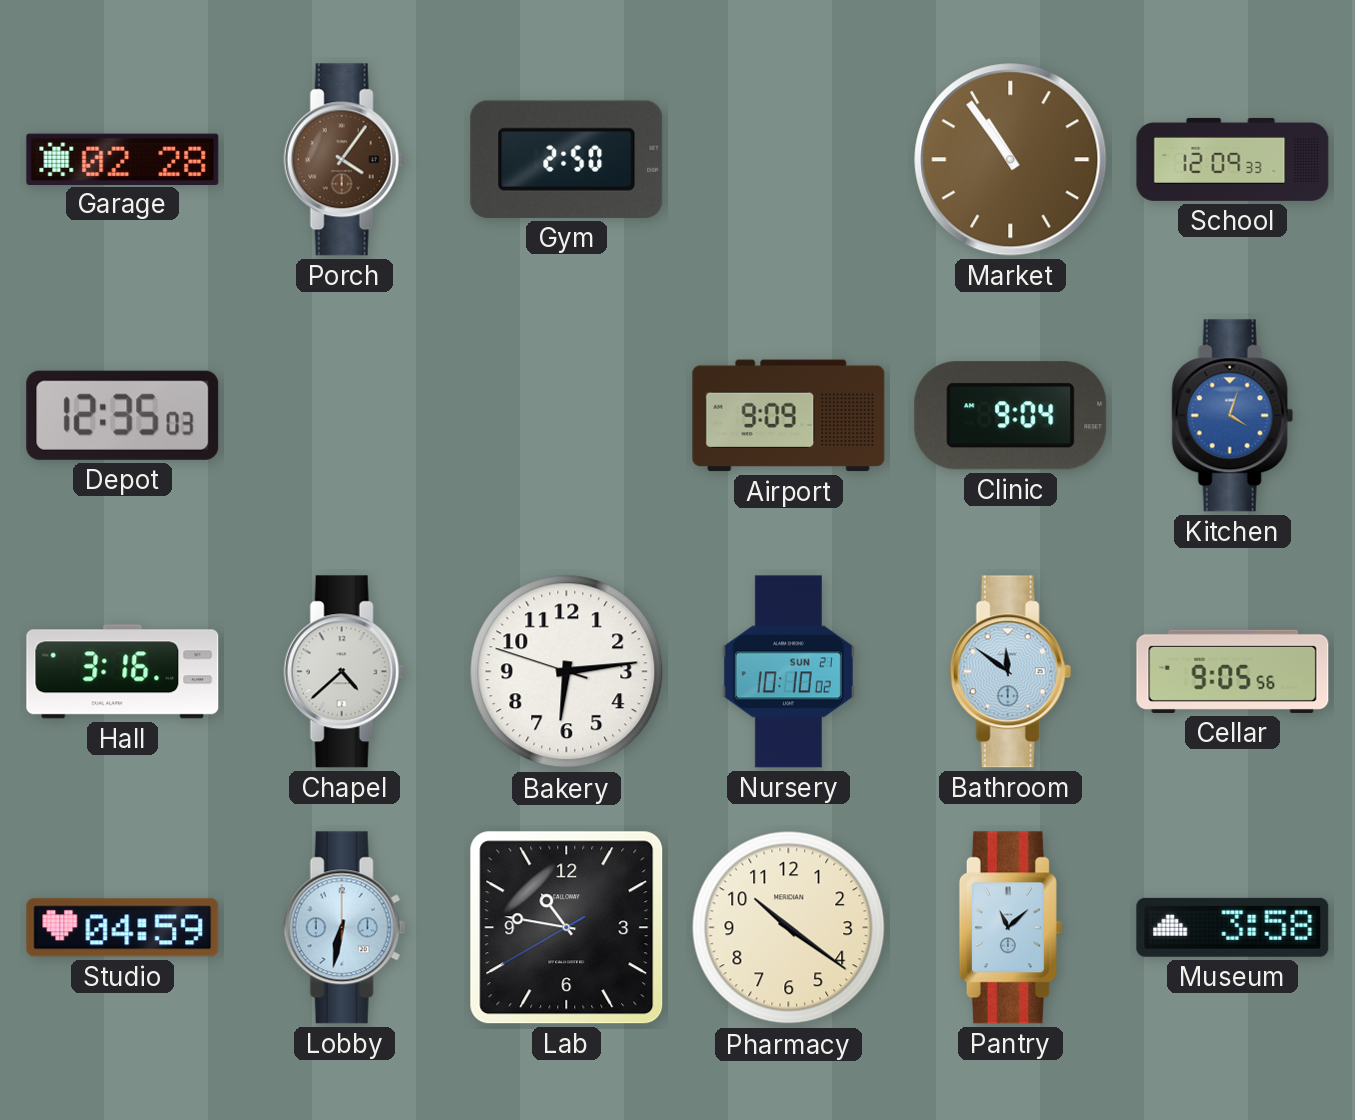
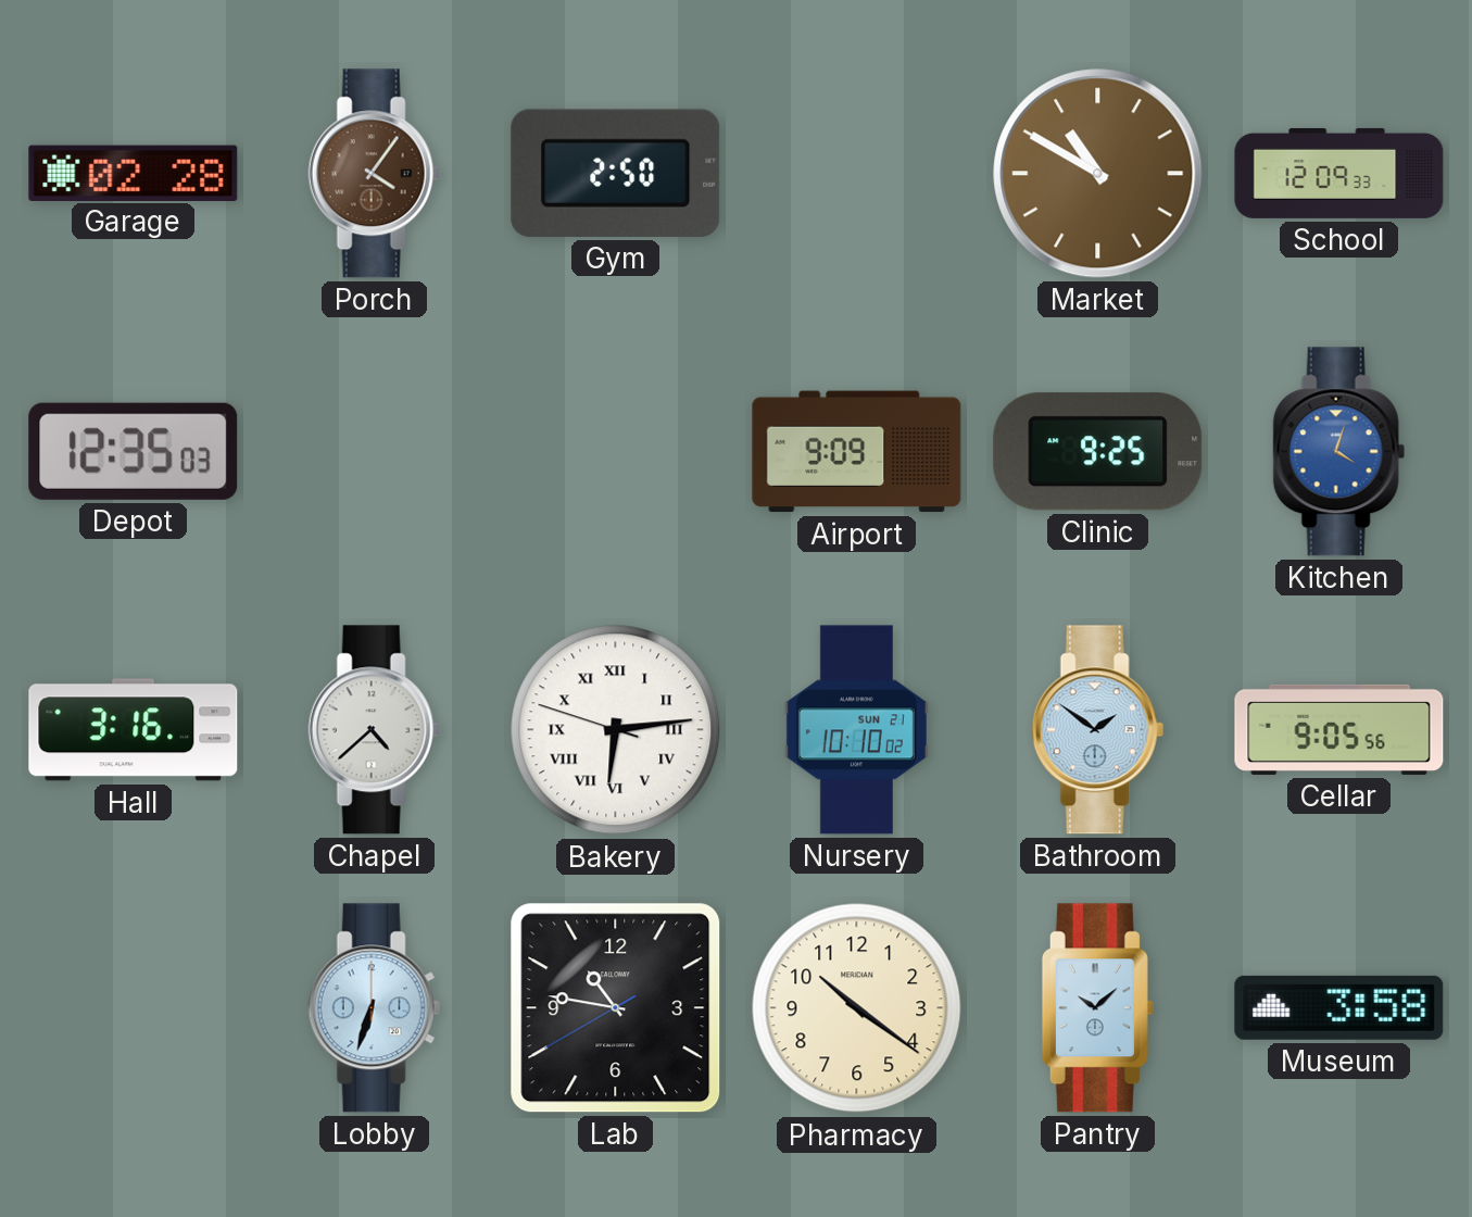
Market: 10:54 -> 10:50 (1098, 174)
Clinic: 9:04 -> 9:25 (1098, 452)
Bakery numerals: Arabic -> Roman (616, 730)
Bathroom: 11:51 -> 1:51 (1097, 730)
Studio: 04:59 -> none (123, 928)
Lobby: 6:32 -> 6:33 (374, 1008)
Pantry: 11:08 -> 10:08 (1097, 1008)
